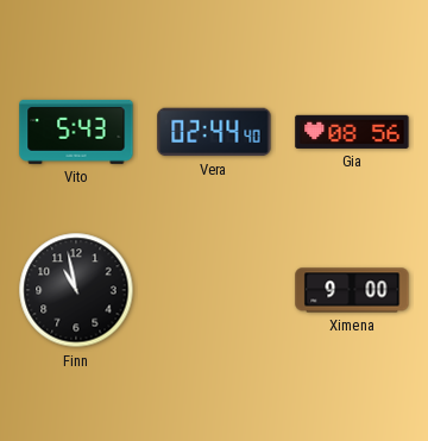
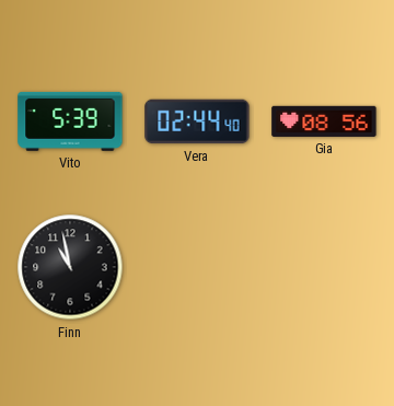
Vito: 5:43 -> 5:39 (70, 121)
Ximena: 9:00 -> none (352, 290)
